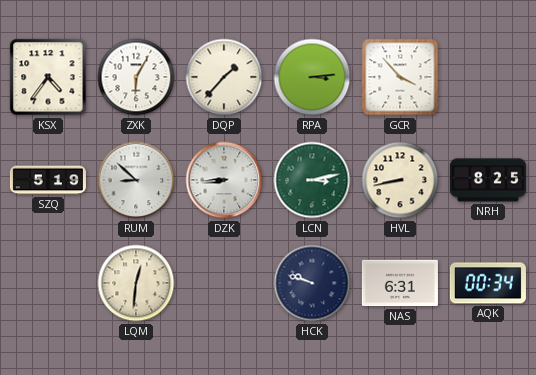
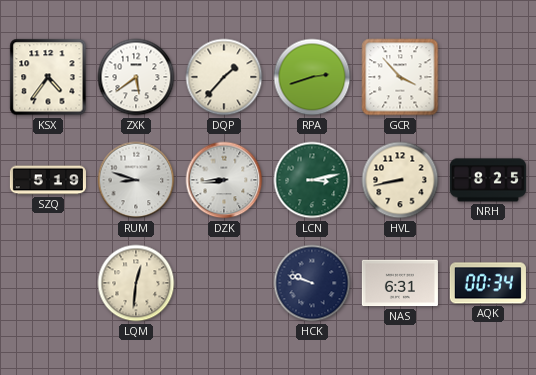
ZXK: 6:05 -> 5:39 (136, 77)
RPA: 3:14 -> 2:42 (312, 77)
RUM: 8:52 -> 8:48 (136, 180)
